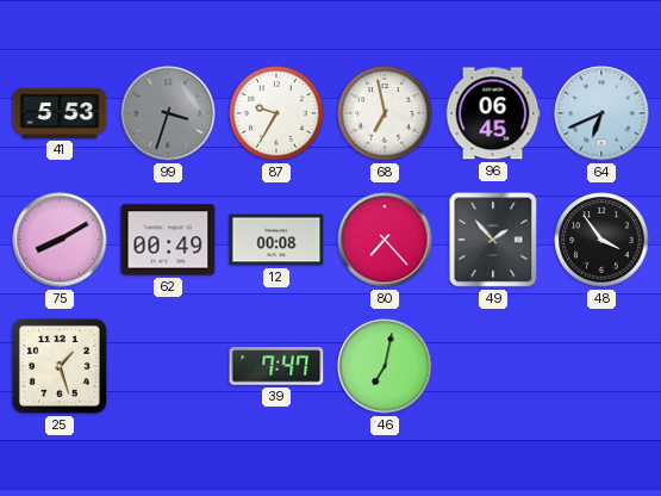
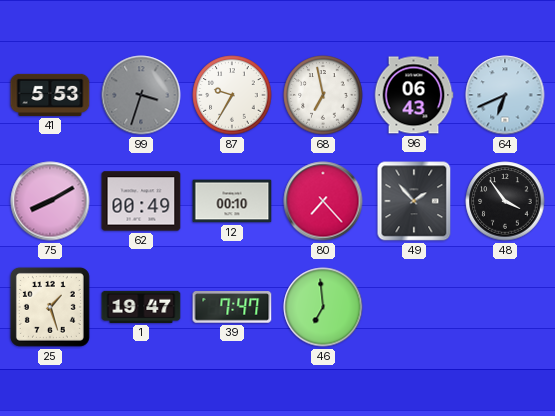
96: 06:45 -> 06:43 (414, 95)
12: 00:08 -> 00:10 (232, 201)
1: none -> 19:47 (141, 307)
46: 7:02 -> 6:59 (323, 307)
